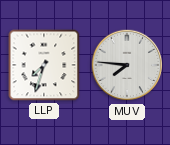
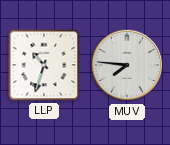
LLP: 7:33 -> 10:33 (44, 65)
